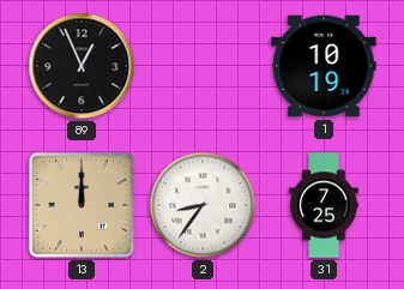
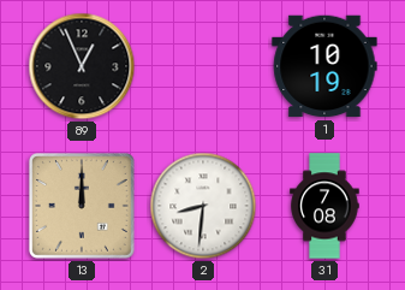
2: 8:36 -> 8:31 (203, 206)
31: 7:25 -> 7:08 (324, 206)
